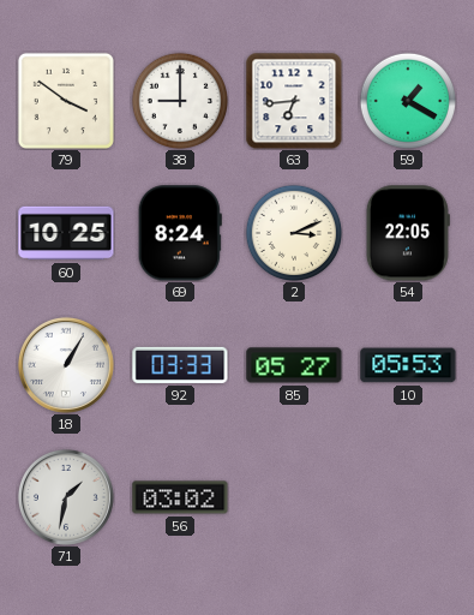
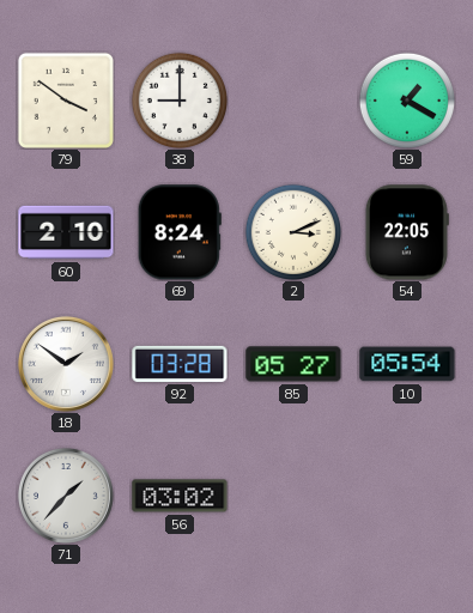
63: 6:44 -> none (294, 101)
60: 10:25 -> 2:10 (66, 232)
18: 1:05 -> 1:51 (66, 364)
92: 03:33 -> 03:28 (180, 364)
10: 05:53 -> 05:54 (407, 364)
71: 1:32 -> 1:37 (66, 496)
